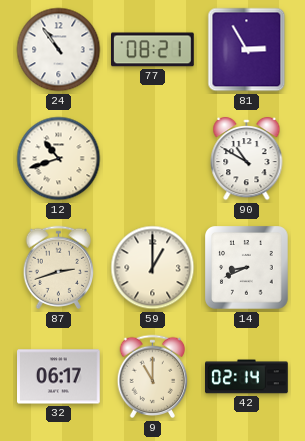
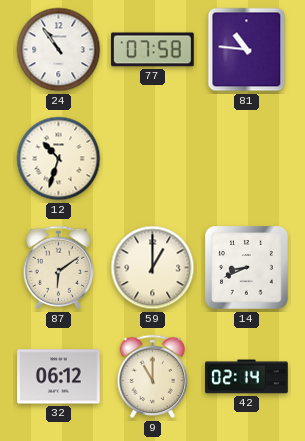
77: 08:21 -> 07:58 (153, 50)
81: 2:55 -> 10:46 (247, 50)
12: 10:42 -> 10:33 (59, 159)
90: 10:50 -> none (247, 159)
87: 2:42 -> 6:09 (59, 268)
32: 06:17 -> 06:12 (59, 377)
